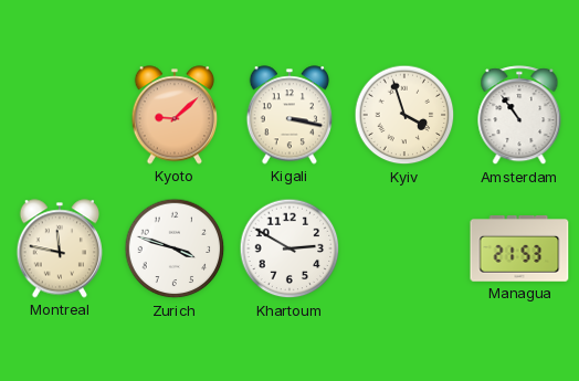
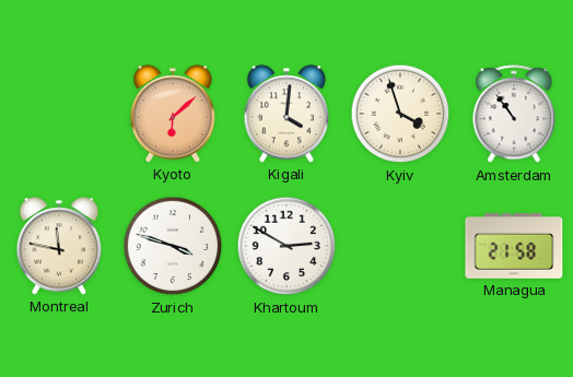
Kyoto: 9:08 -> 6:08 (172, 114)
Kigali: 3:17 -> 4:01 (285, 114)
Managua: 21:53 -> 21:58 (514, 247)
